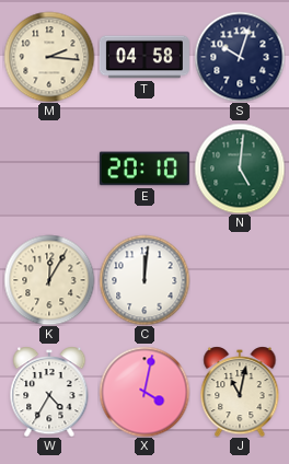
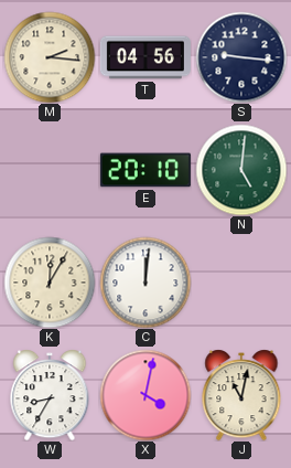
T: 04:58 -> 04:56 (145, 57)
S: 10:03 -> 9:16 (241, 57)
W: 4:35 -> 8:35 (50, 395)
